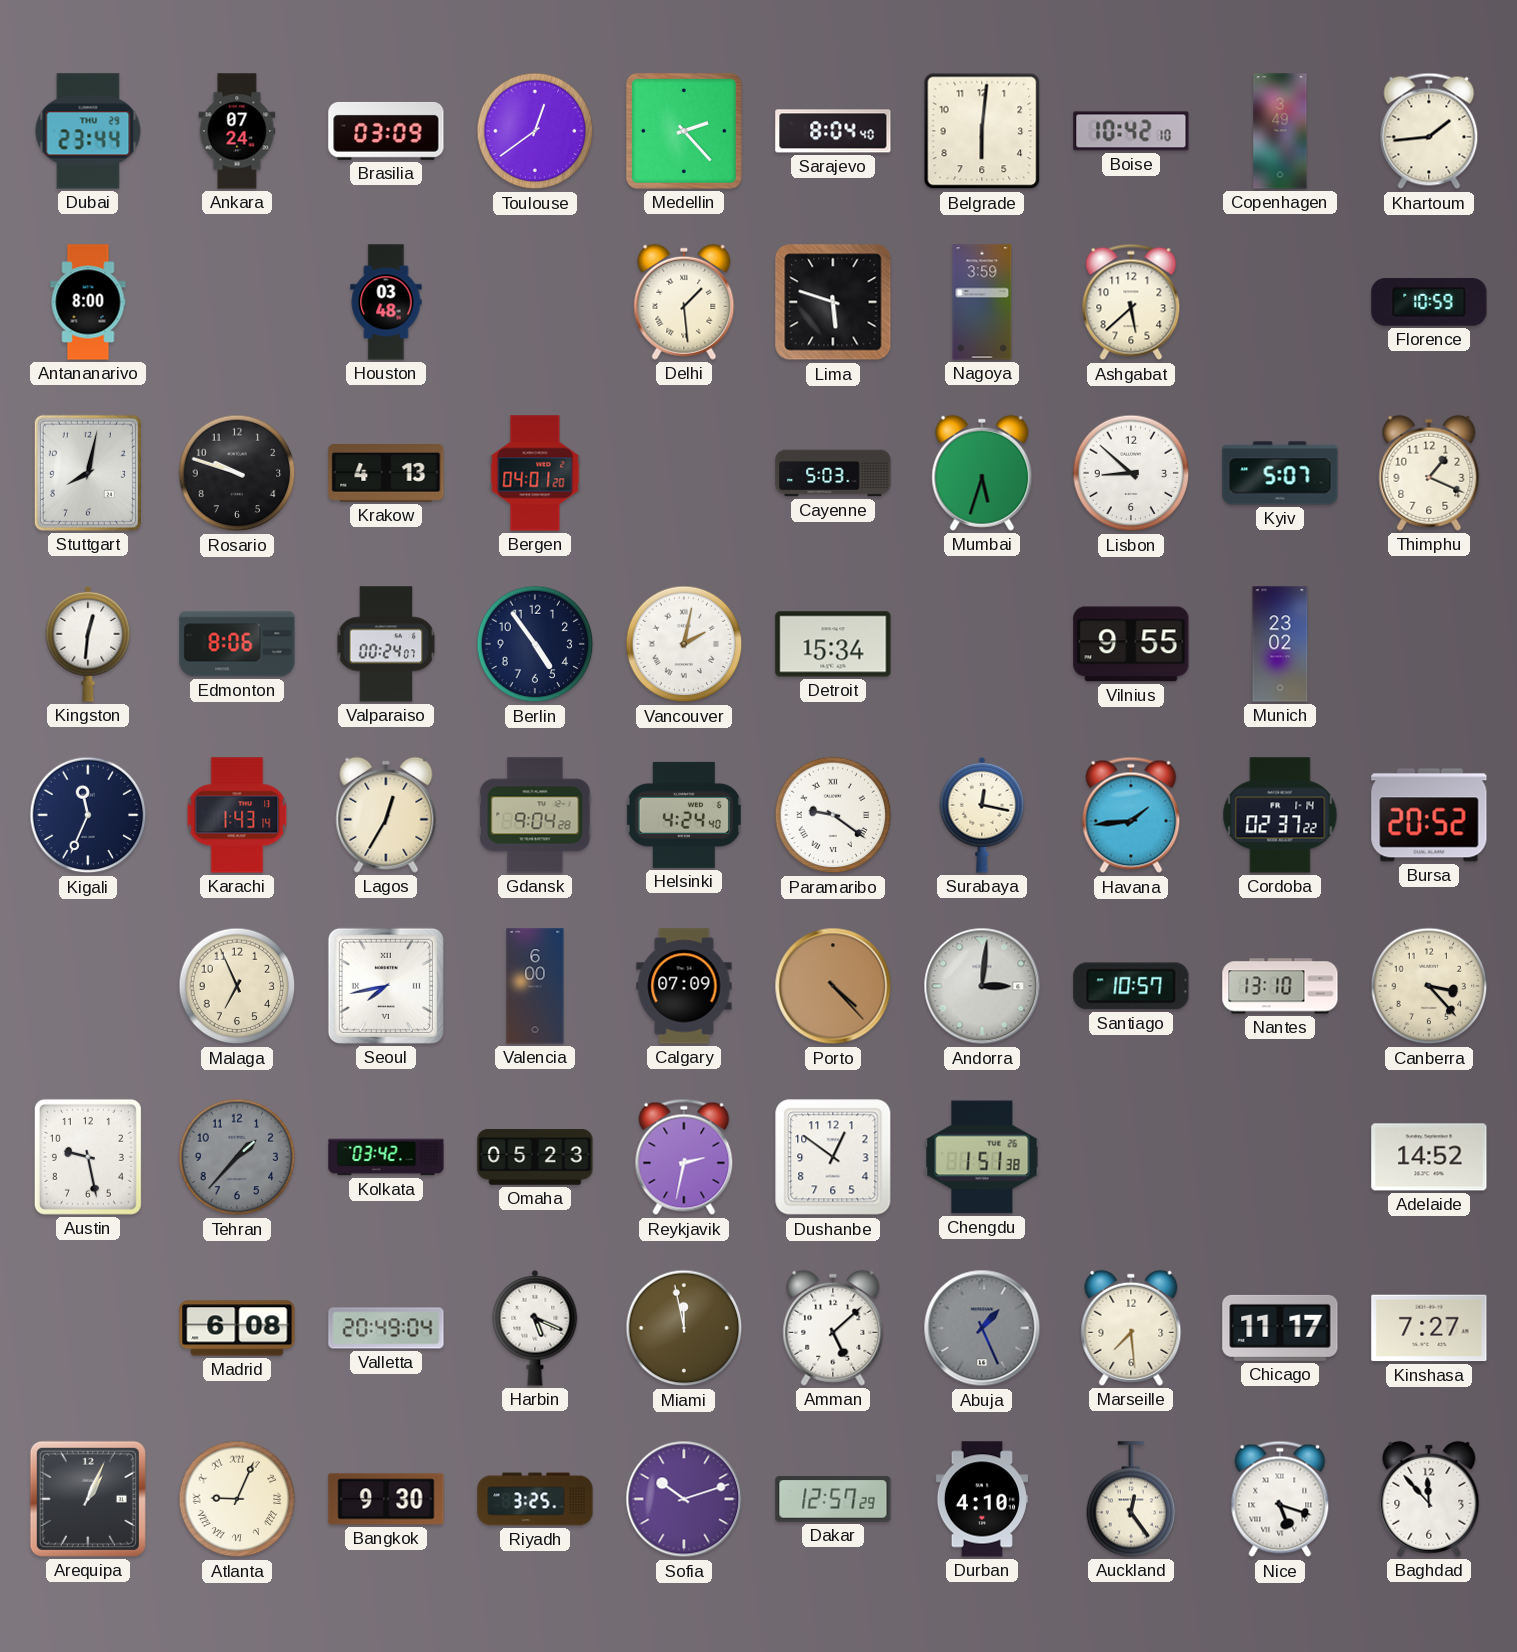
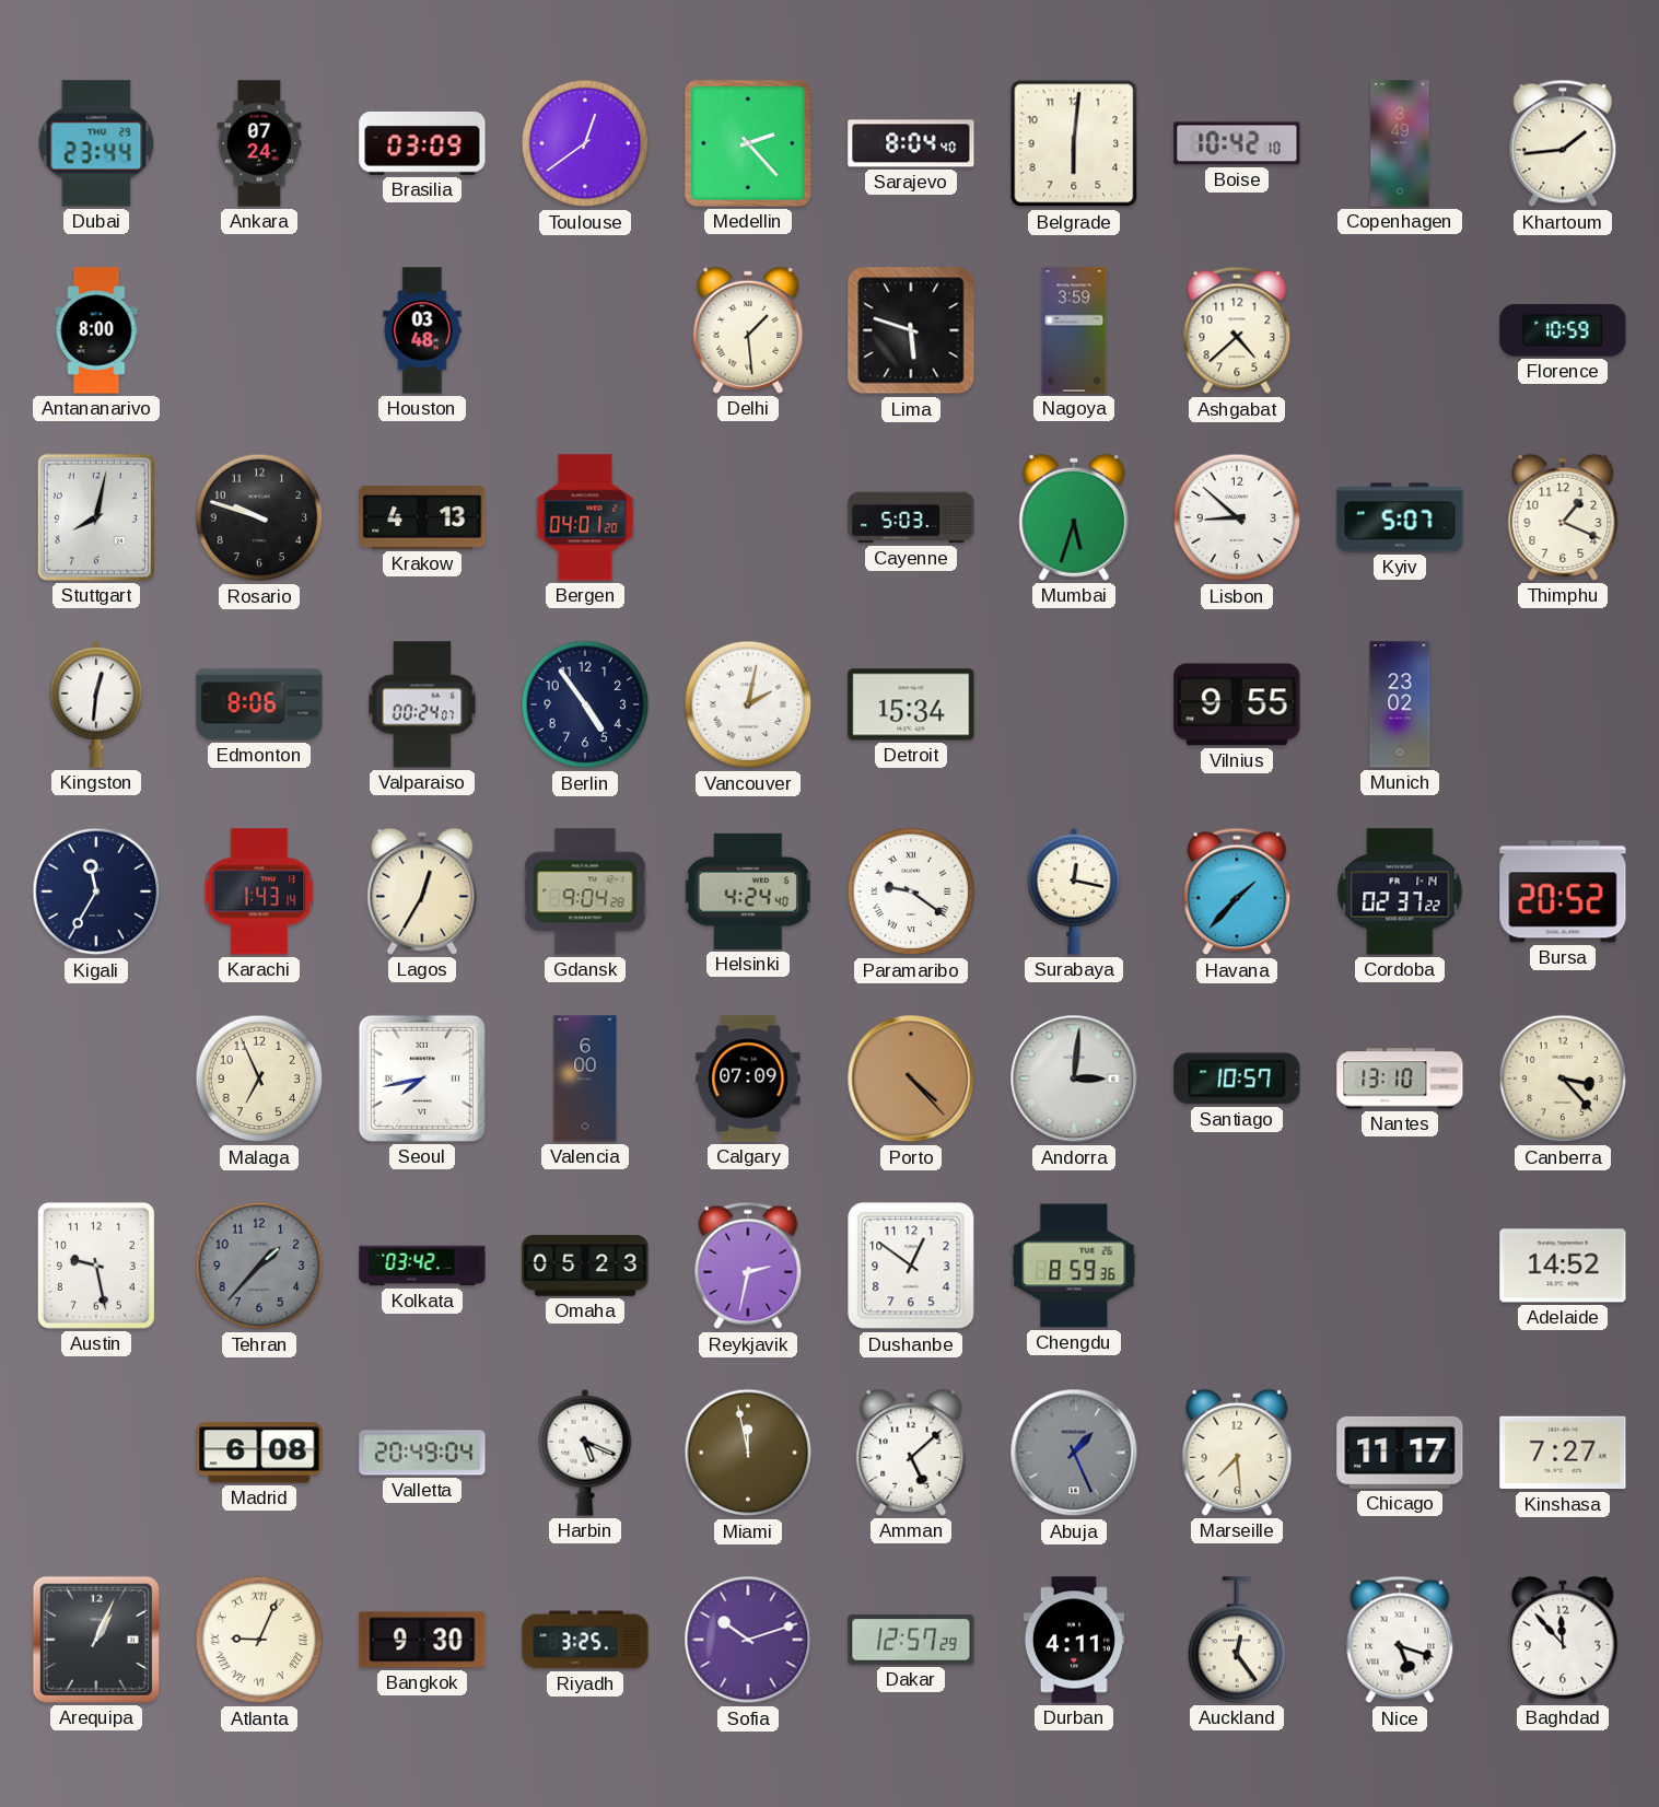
Ashgabat: 5:38 -> 4:38 (1237, 330)
Kigali: 11:34 -> 11:35 (96, 891)
Havana: 1:44 -> 1:37 (1237, 891)
Chengdu: 1:51 -> 8:59 (1074, 1266)
Durban: 4:10 -> 4:11 (1074, 1640)
